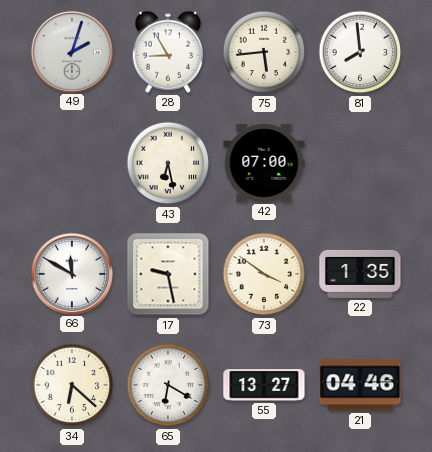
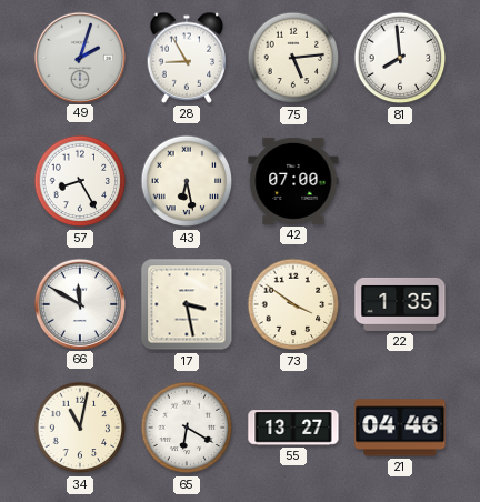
75: 5:44 -> 5:14 (293, 58)
57: none -> 8:25 (80, 181)
17: 9:28 -> 3:28 (187, 304)
34: 6:22 -> 11:02 (80, 428)
